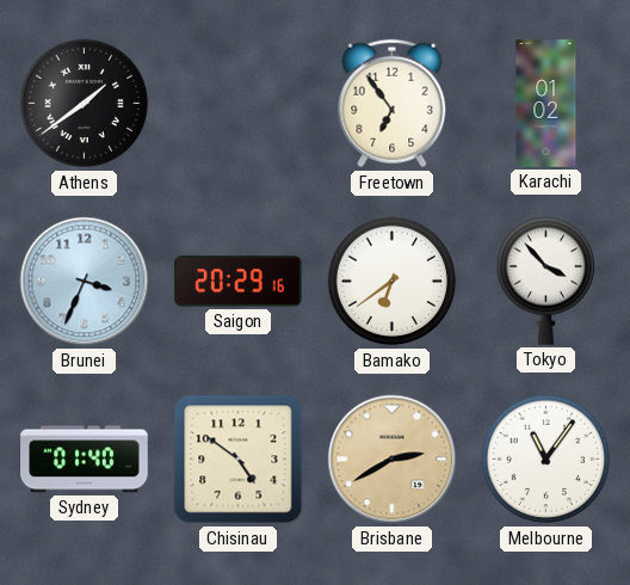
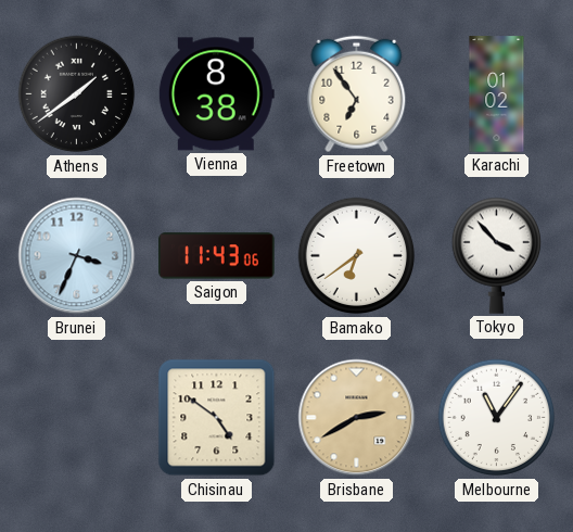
Vienna: none -> 8:38 (216, 94)
Saigon: 20:29 -> 11:43 (217, 256)
Sydney: 01:40 -> none (85, 460)
